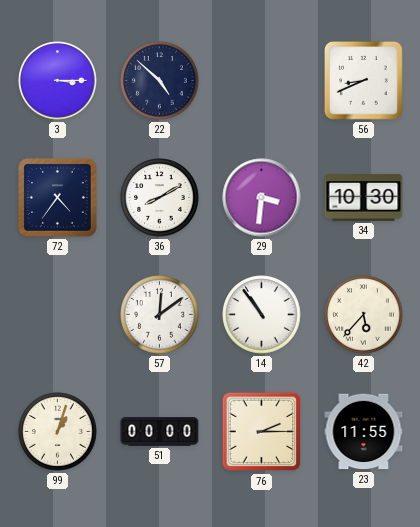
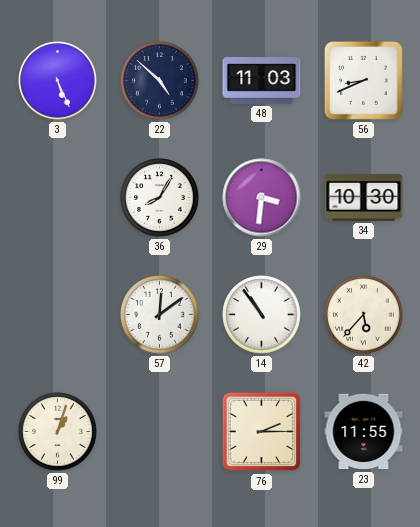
3: 3:15 -> 5:26 (58, 81)
48: none -> 11:03 (262, 81)
72: 4:36 -> none (58, 198)
36: 8:10 -> 8:05 (160, 198)
51: 00:00 -> none (160, 432)
